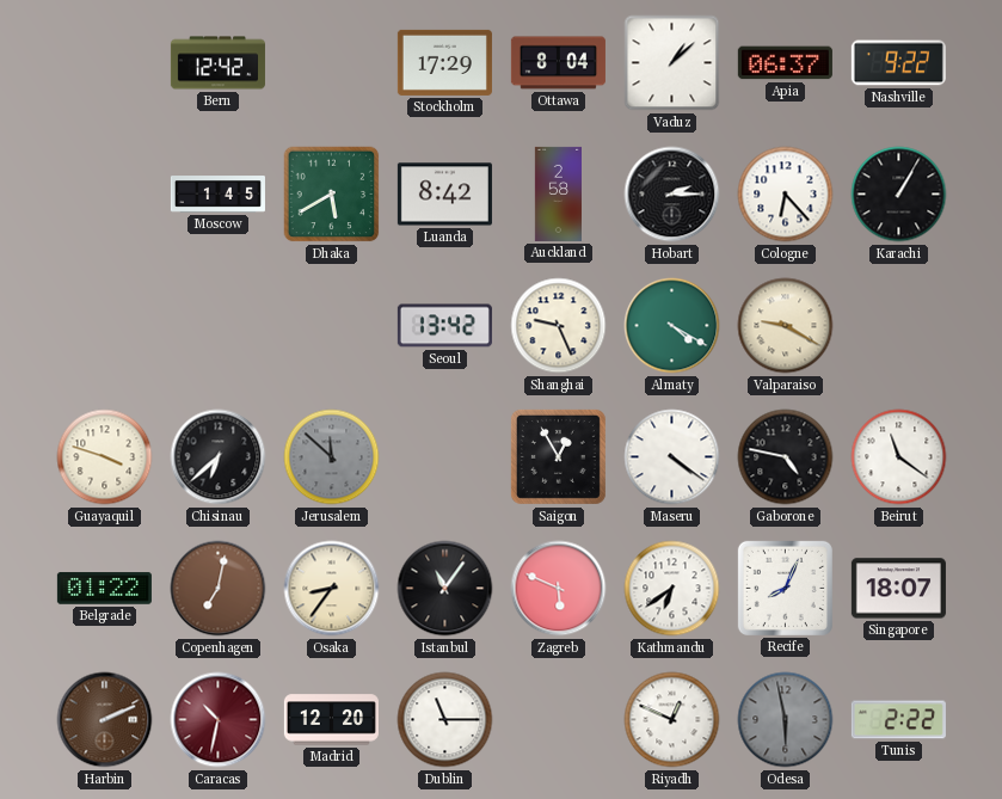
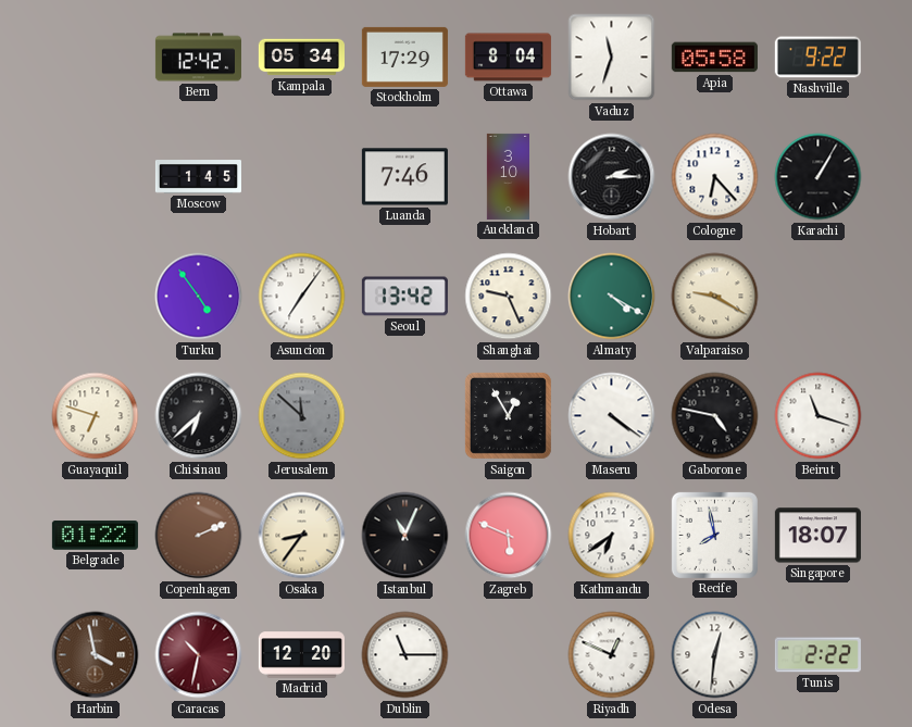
Kampala: none -> 05:34 (301, 58)
Vaduz: 1:08 -> 11:33 (612, 58)
Apia: 06:37 -> 05:58 (714, 58)
Dhaka: 5:40 -> none (332, 195)
Luanda: 8:42 -> 7:46 (404, 177)
Auckland: 2:58 -> 3:10 (508, 176)
Turku: none -> 4:54 (199, 297)
Asuncion: none -> 7:06 (302, 297)
Guayaquil: 3:48 -> 6:48 (96, 416)
Beirut: 11:21 -> 11:18 (819, 416)
Copenhagen: 7:02 -> 2:11 (199, 536)
Istanbul: 11:06 -> 11:04 (405, 536)
Recife: 8:04 -> 7:58 (714, 535)
Harbin: 2:11 -> 3:58 (96, 655)
Odesa: 5:58 -> 12:31 (715, 655)
Odesa dial: grey -> white (715, 655)
